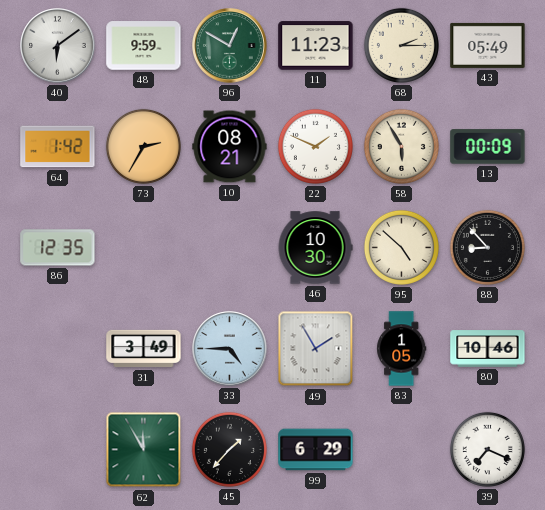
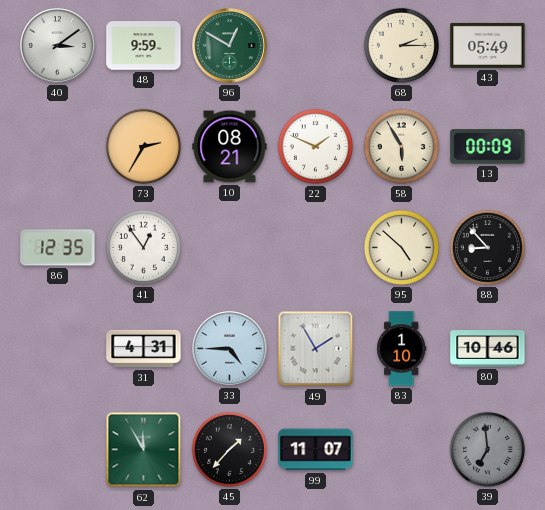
40: 6:09 -> 3:09 (58, 46)
11: 11:23 -> none (316, 46)
64: 1:42 -> none (58, 147)
41: none -> 12:54 (143, 247)
46: 10:30 -> none (315, 248)
31: 3:49 -> 4:31 (144, 349)
83: 1:05 -> 1:10 (402, 349)
99: 6:29 -> 11:07 (316, 450)
39: 7:19 -> 6:59 (487, 449)
39 dial: white -> grey (487, 449)
